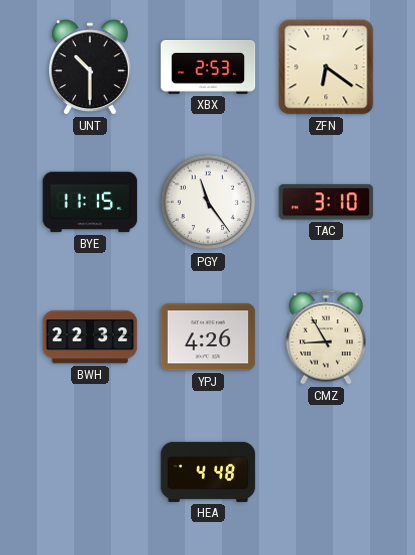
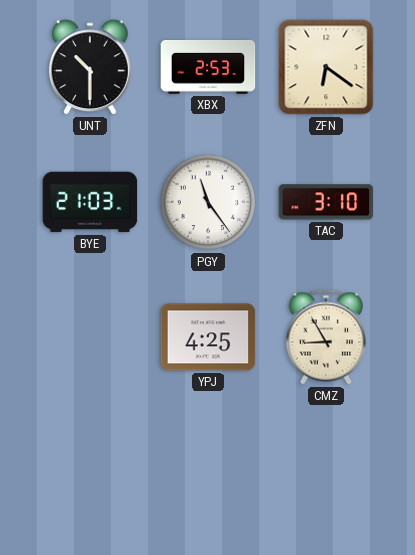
BYE: 11:15 -> 21:03 (90, 202)
BWH: 22:32 -> none (90, 337)
YPJ: 4:26 -> 4:25 (208, 337)
HEA: 4:48 -> none (208, 472)
